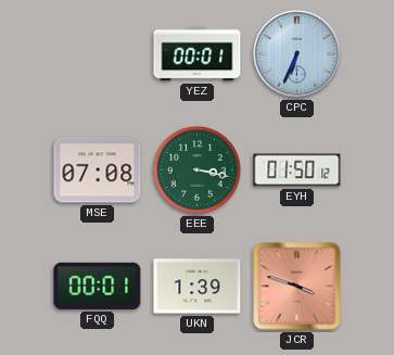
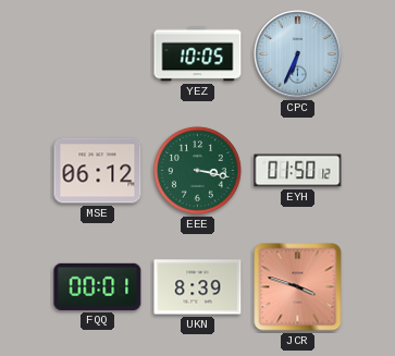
YEZ: 00:01 -> 10:05 (198, 54)
MSE: 07:08 -> 06:12 (98, 171)
UKN: 1:39 -> 8:39 (198, 287)
